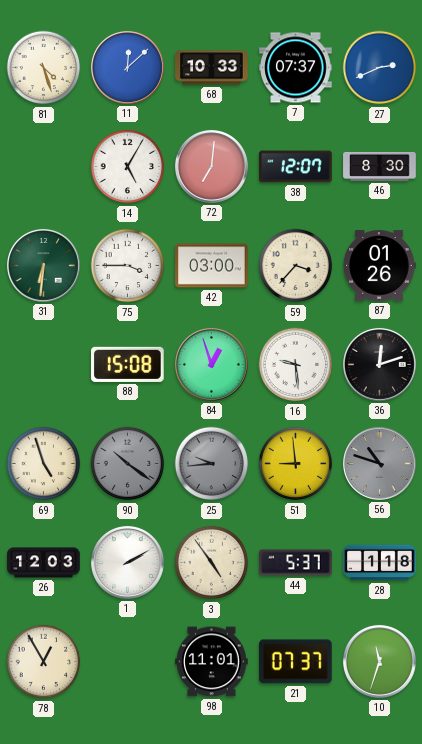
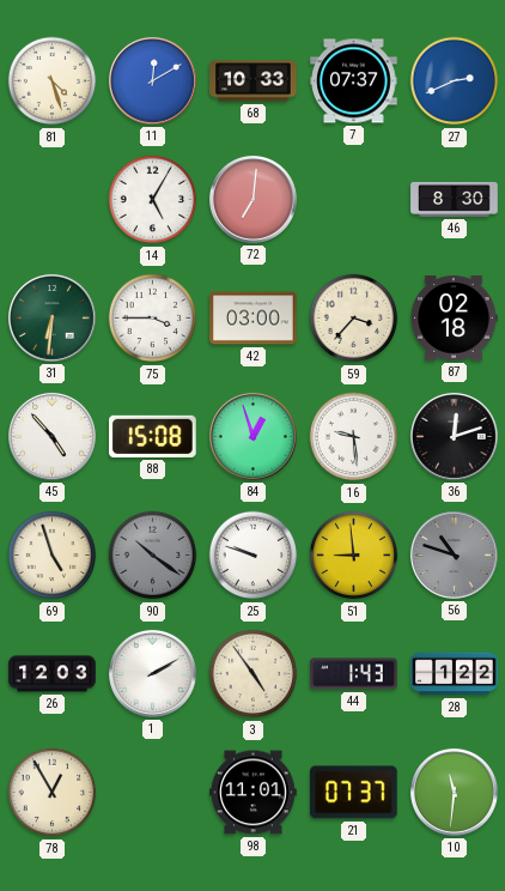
11: 12:08 -> 12:10 (152, 80)
38: 12:07 -> none (296, 167)
87: 01:26 -> 02:18 (454, 319)
45: none -> 4:53 (51, 436)
25: 9:44 -> 9:48 (254, 556)
25 dial: grey -> white (254, 556)
44: 5:37 -> 1:43 (354, 674)
28: 1:18 -> 1:22 (455, 674)
10: 11:33 -> 11:31 (454, 792)
